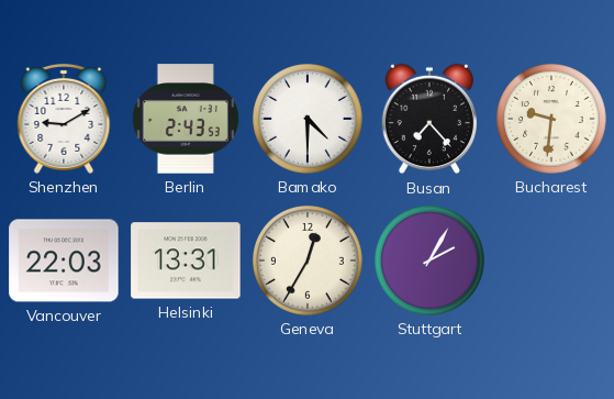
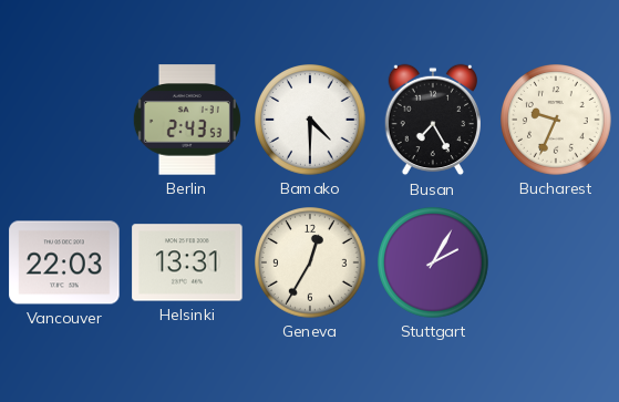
Shenzhen: 9:10 -> none (64, 119)
Busan: 7:23 -> 7:25 (432, 120)
Bucharest: 9:31 -> 9:34 (557, 121)
